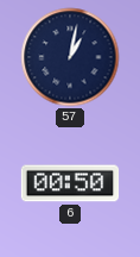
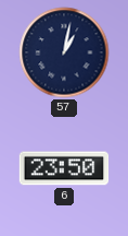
6: 00:50 -> 23:50 (64, 168)
